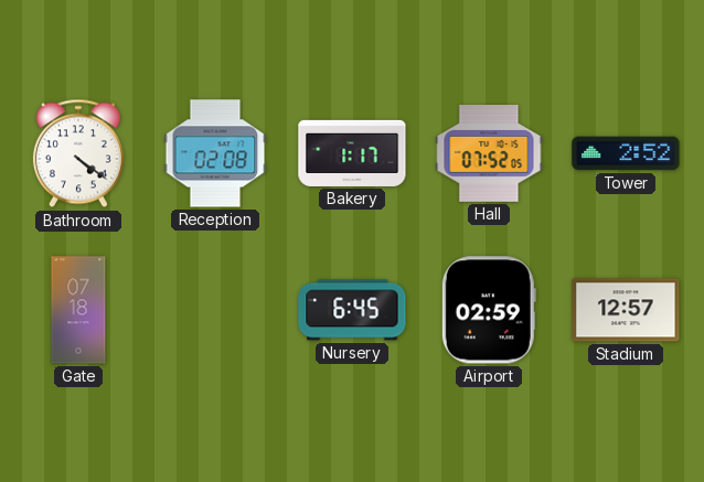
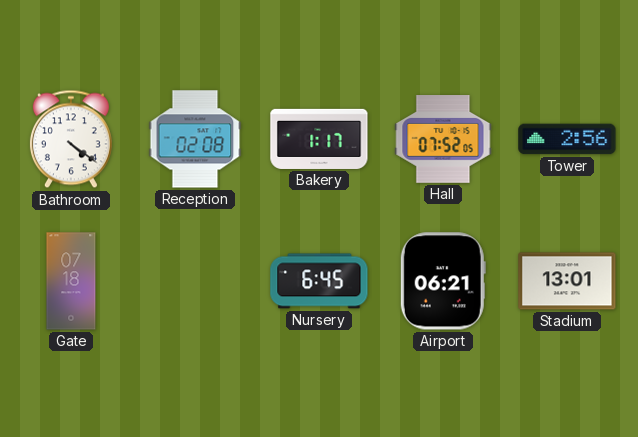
Tower: 2:52 -> 2:56 (567, 139)
Airport: 02:59 -> 06:21 (443, 281)
Stadium: 12:57 -> 13:01 (567, 281)
